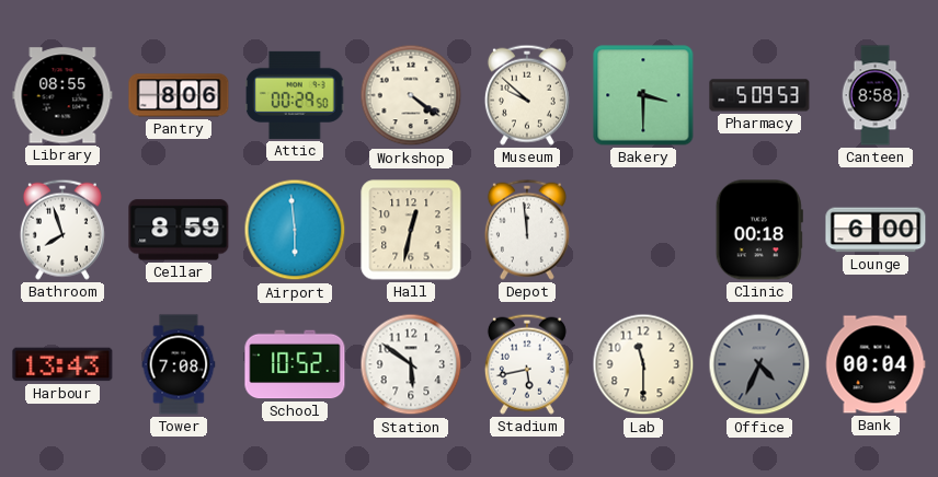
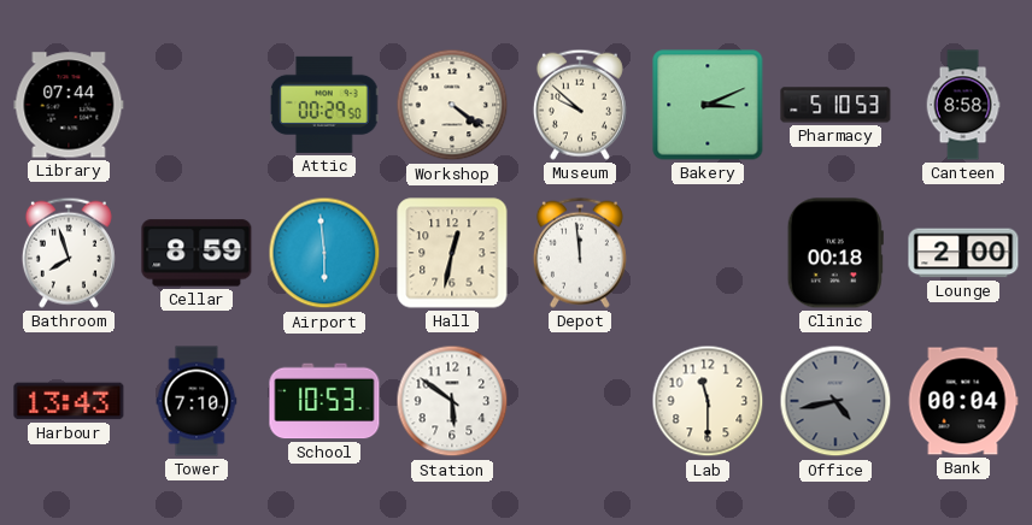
Library: 08:55 -> 07:44 (69, 105)
Pantry: 8:06 -> none (179, 95)
Bakery: 3:30 -> 3:11 (708, 105)
Pharmacy: 5:09 -> 5:10 (835, 105)
Lounge: 6:00 -> 2:00 (963, 253)
Tower: 7:08 -> 7:10 (197, 401)
School: 10:52 -> 10:53 (324, 401)
Stadium: 5:43 -> none (527, 364)
Office: 4:34 -> 4:43 (835, 401)
